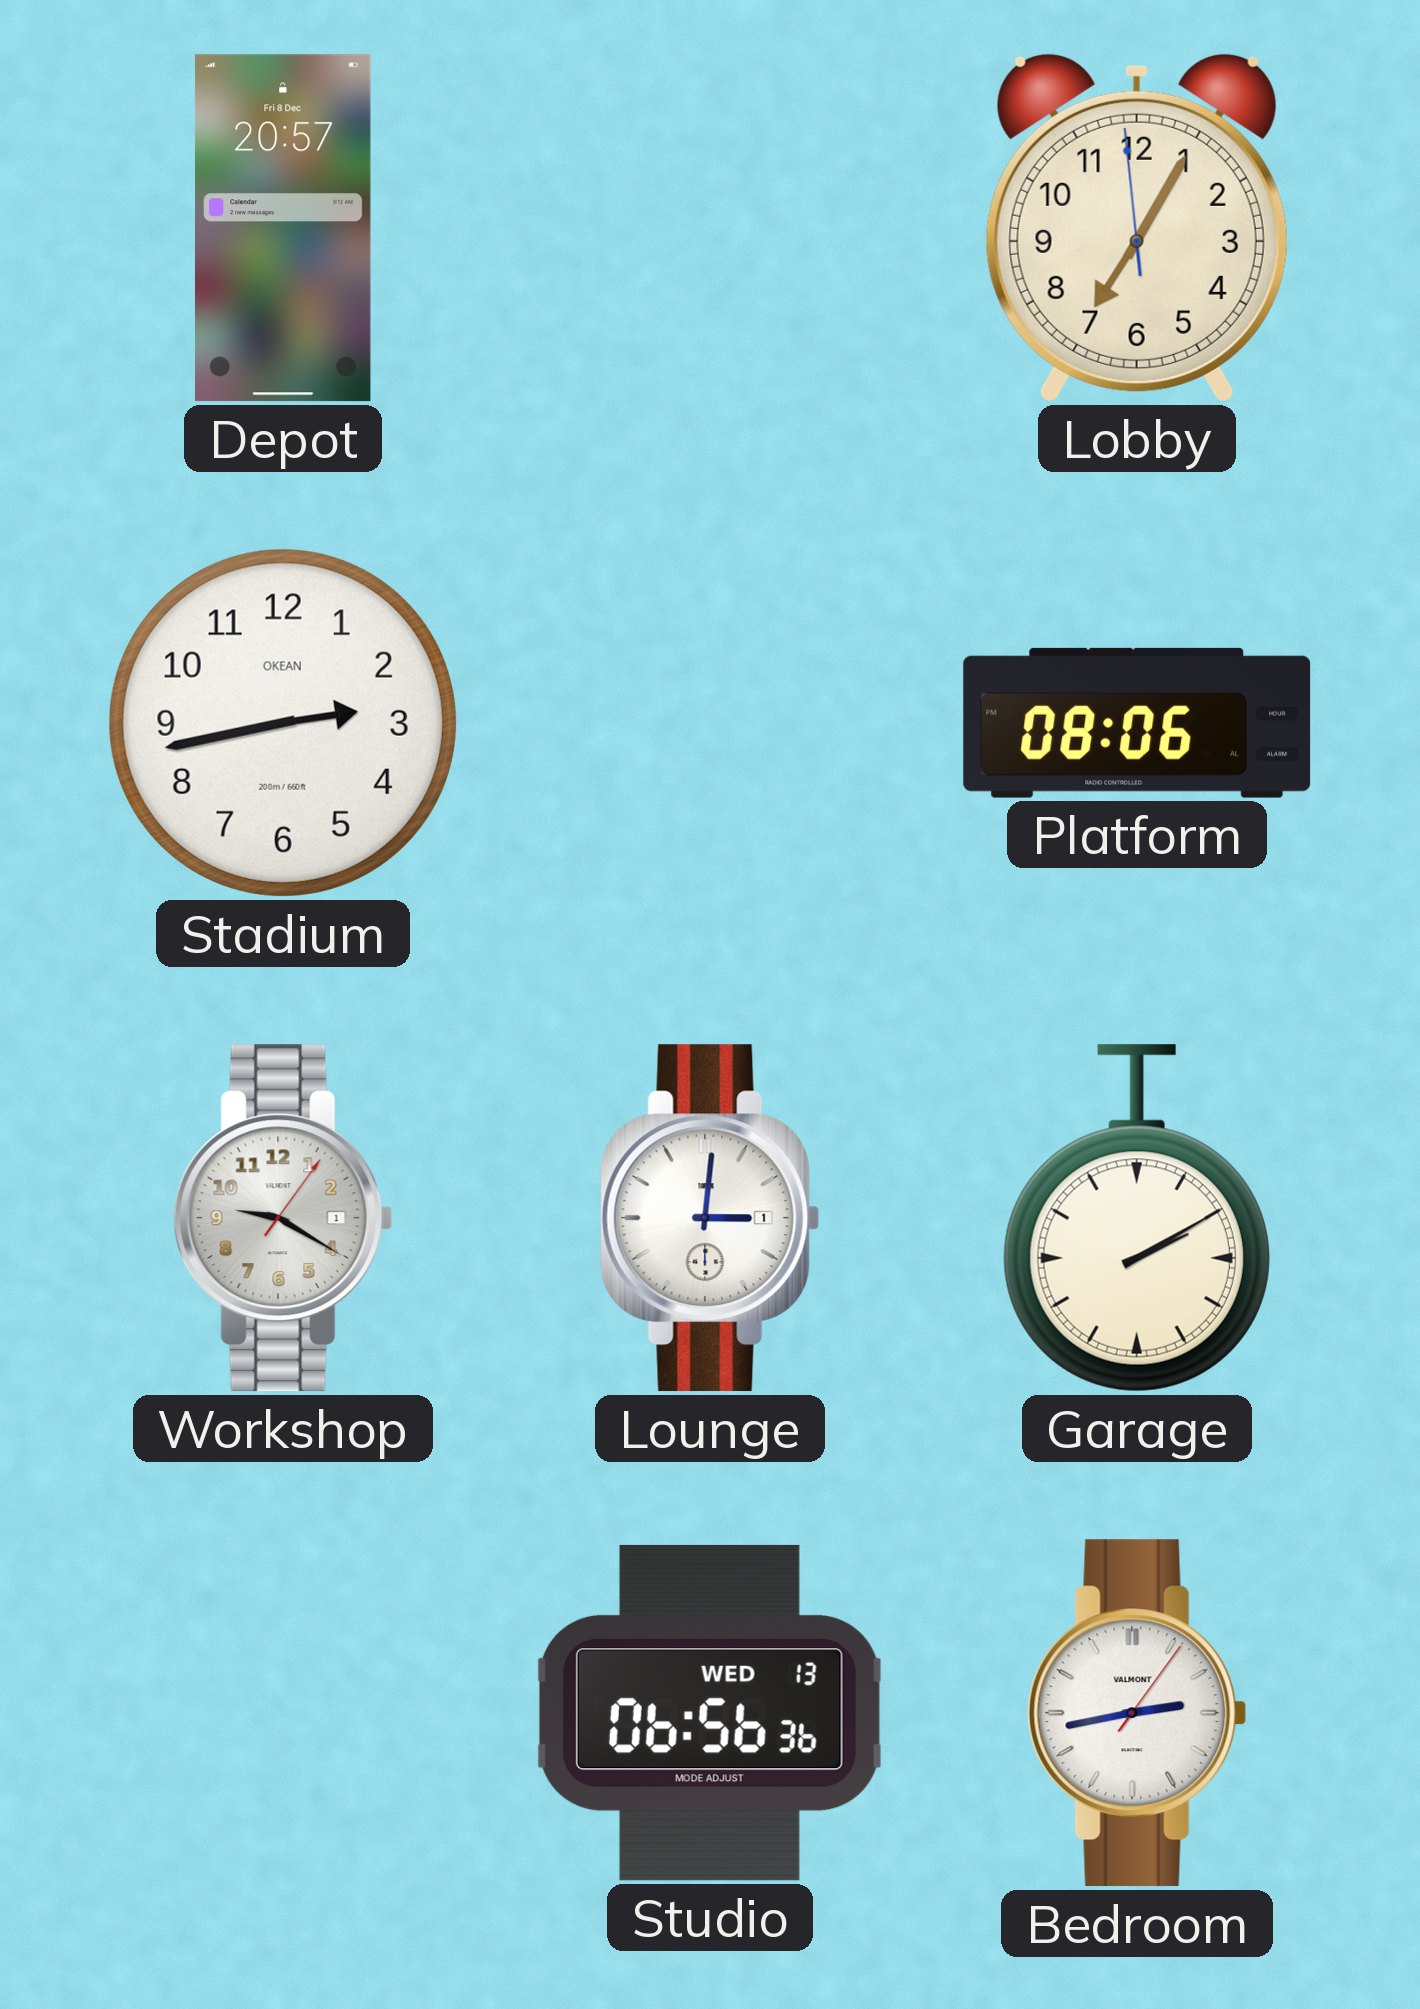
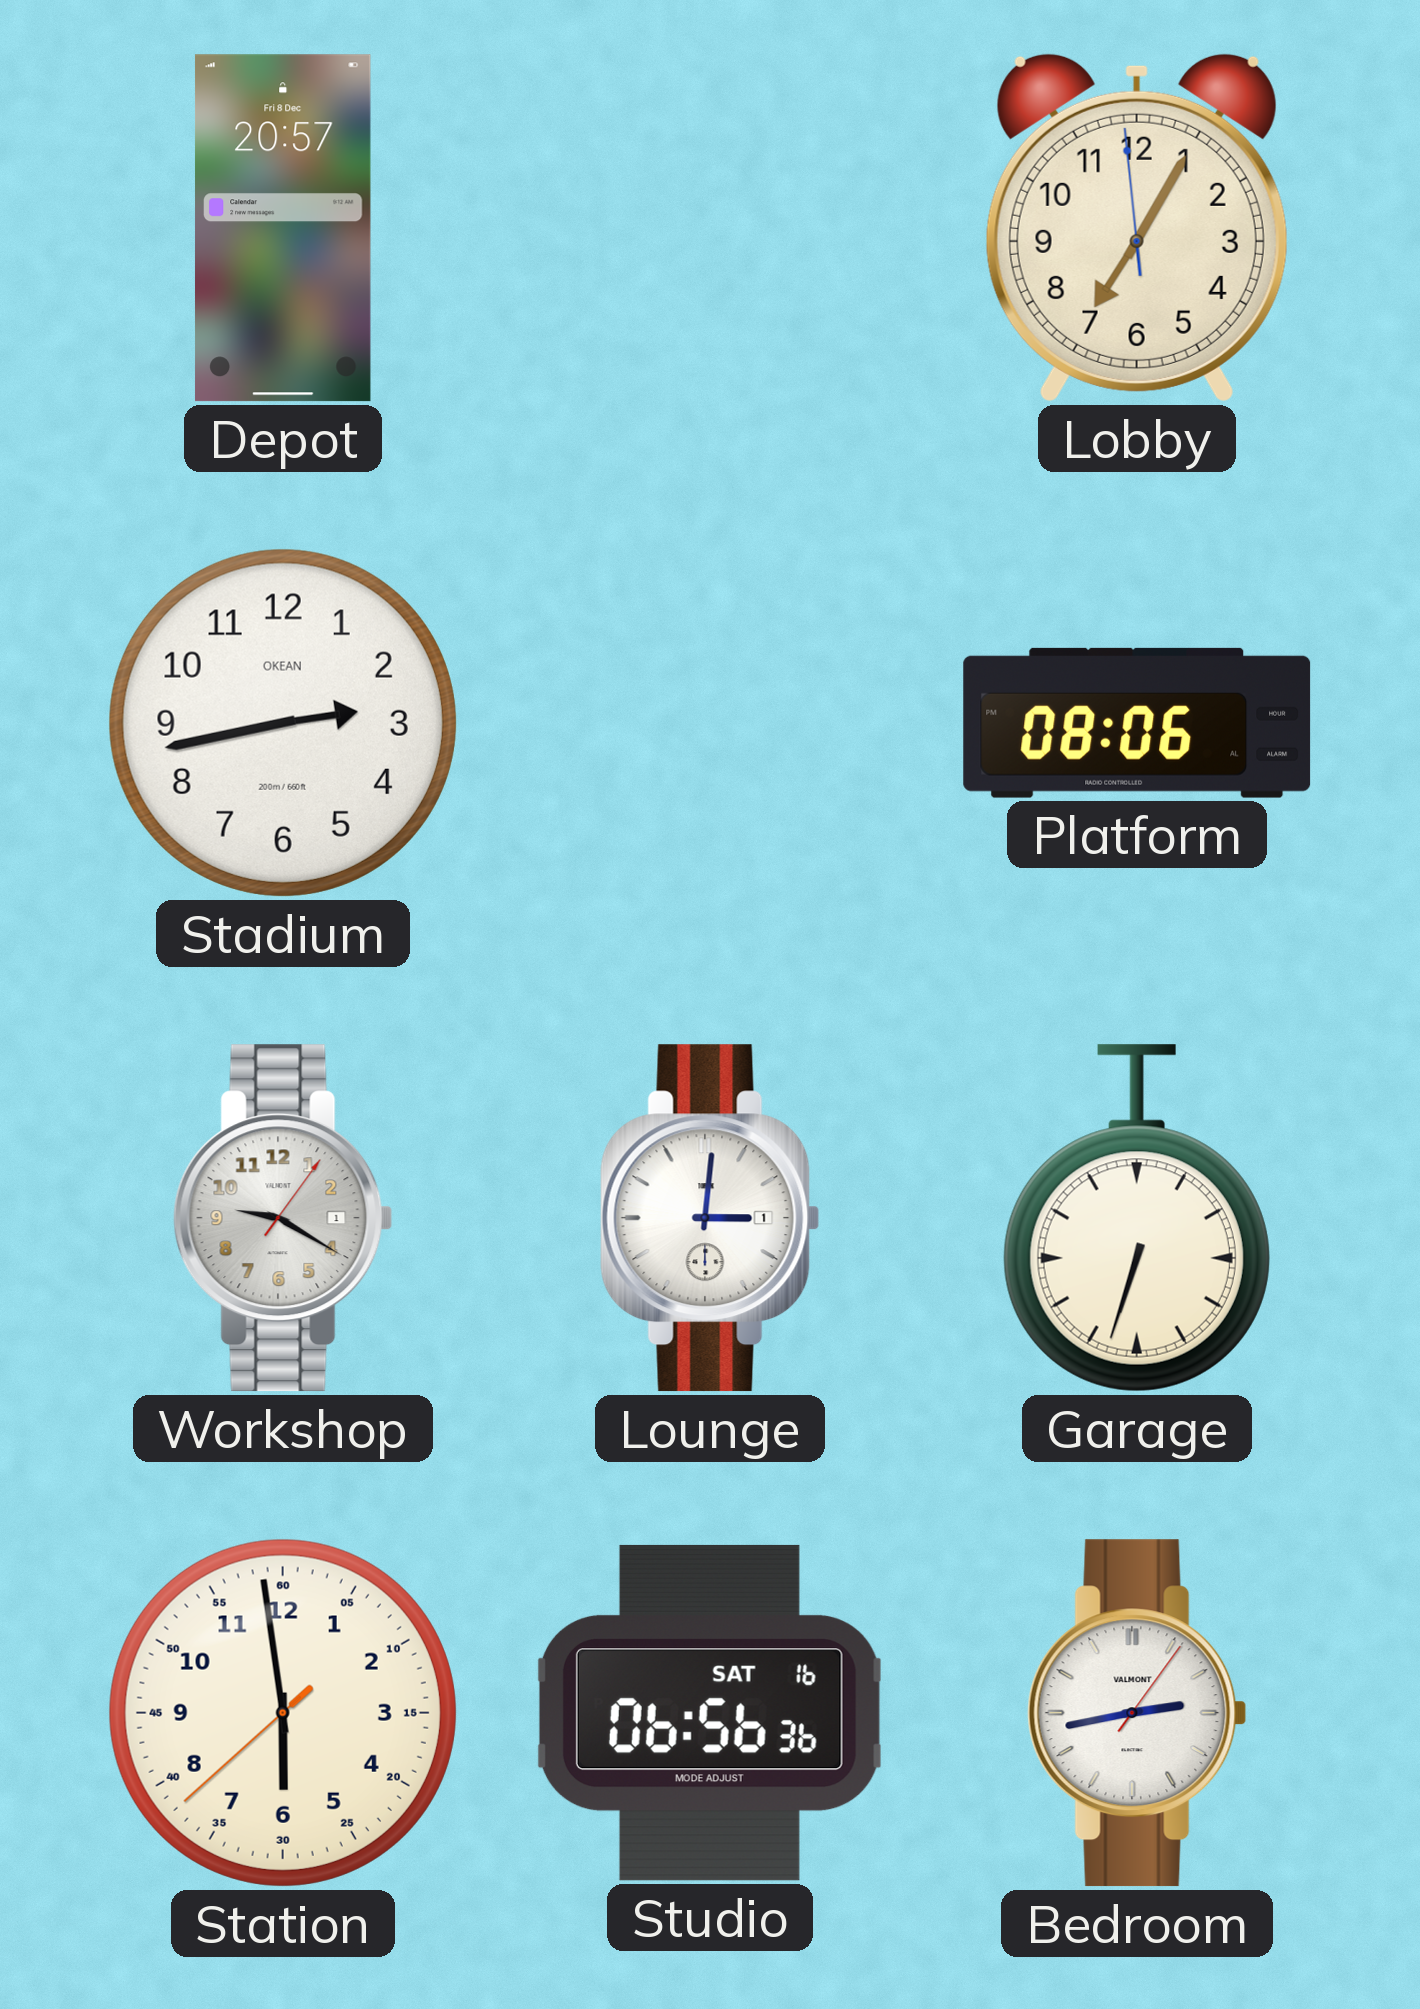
Garage: 2:10 -> 6:33 (1137, 1218)
Station: none -> 5:58 (283, 1713)
Studio date: WED 13 -> SAT 16 (710, 1713)
